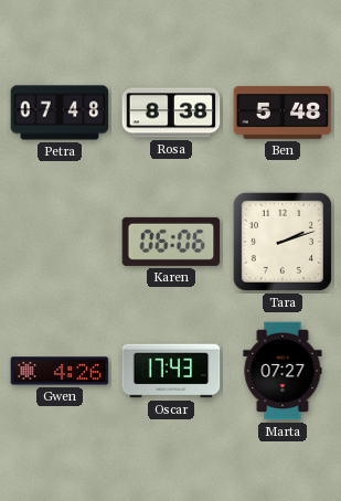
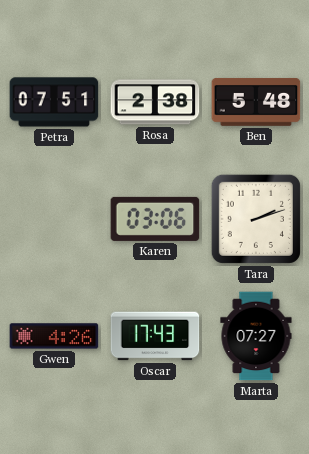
Petra: 07:48 -> 07:51 (54, 102)
Rosa: 8:38 -> 2:38 (155, 102)
Karen: 06:06 -> 03:06 (155, 219)
